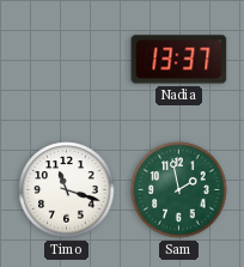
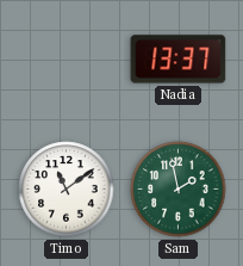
Timo: 11:18 -> 11:09 (67, 190)
